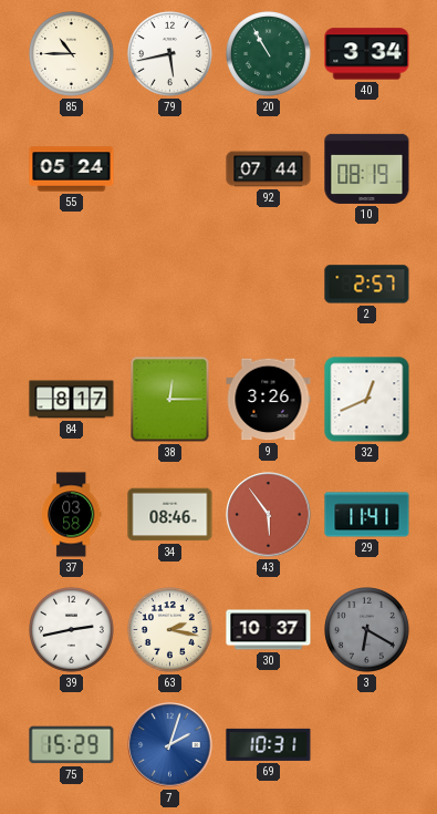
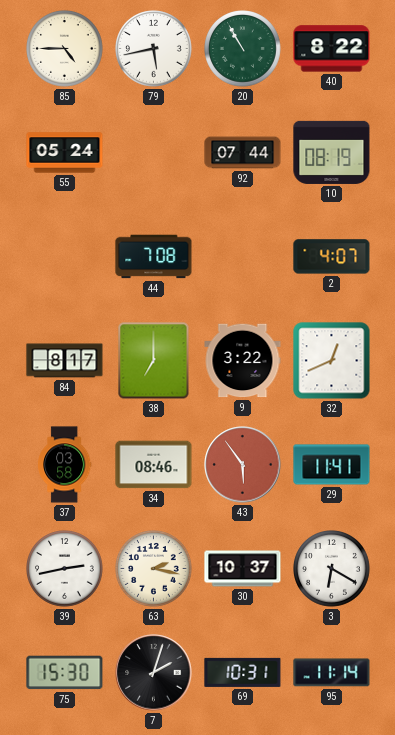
85: 10:45 -> 4:45 (65, 49)
40: 3:34 -> 8:22 (332, 49)
44: none -> 7:08 (154, 257)
2: 2:57 -> 4:07 (332, 257)
38: 12:15 -> 7:00 (154, 361)
9: 3:26 -> 3:22 (243, 361)
3 dial: grey -> white (332, 569)
75: 15:29 -> 15:30 (65, 673)
7 dial: blue -> black (154, 673)
95: none -> 11:14 (332, 673)
